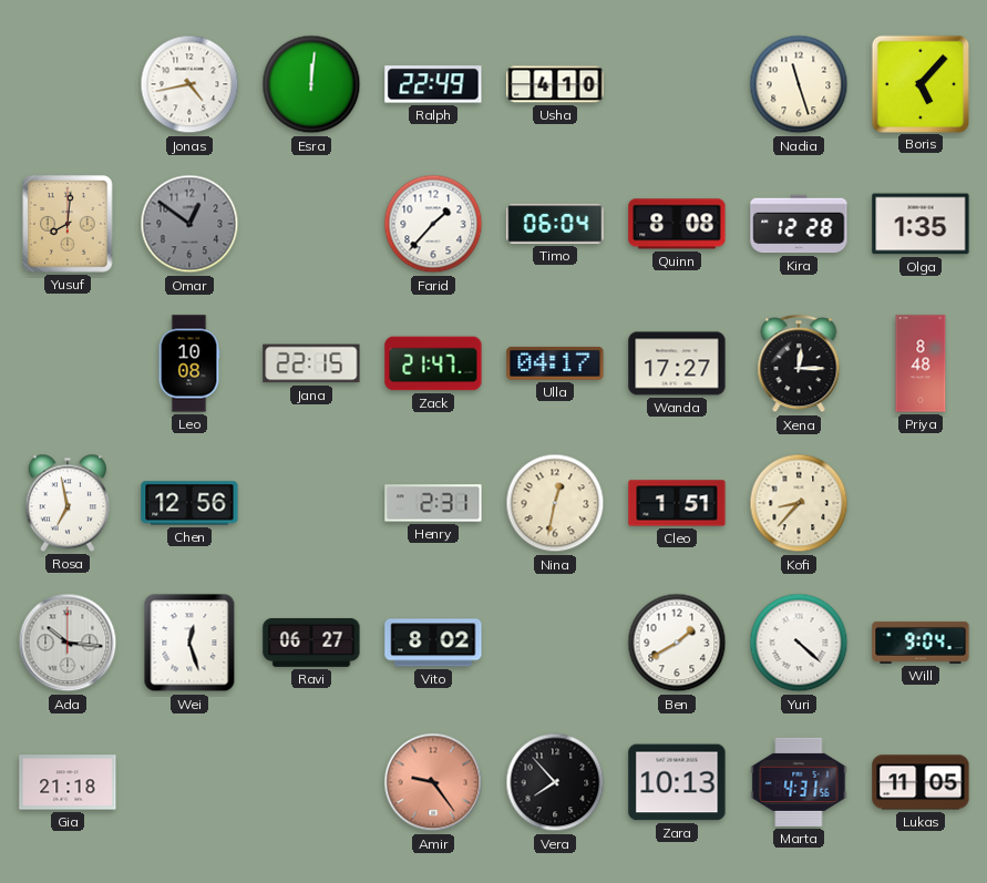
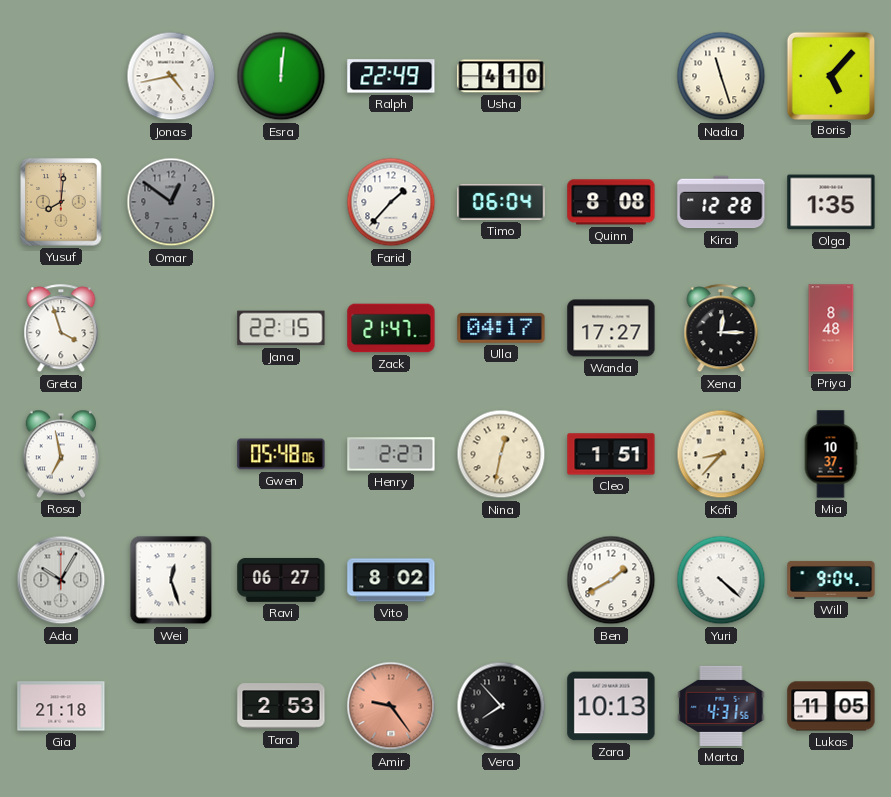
Greta: none -> 3:57 (61, 329)
Leo: 10:08 -> none (189, 363)
Chen: 12:56 -> none (189, 503)
Gwen: none -> 05:48 (281, 454)
Henry: 2:31 -> 2:27 (391, 454)
Mia: none -> 10:37 (831, 454)
Ada: 10:16 -> 10:05 (61, 580)
Tara: none -> 2:53 (281, 706)
